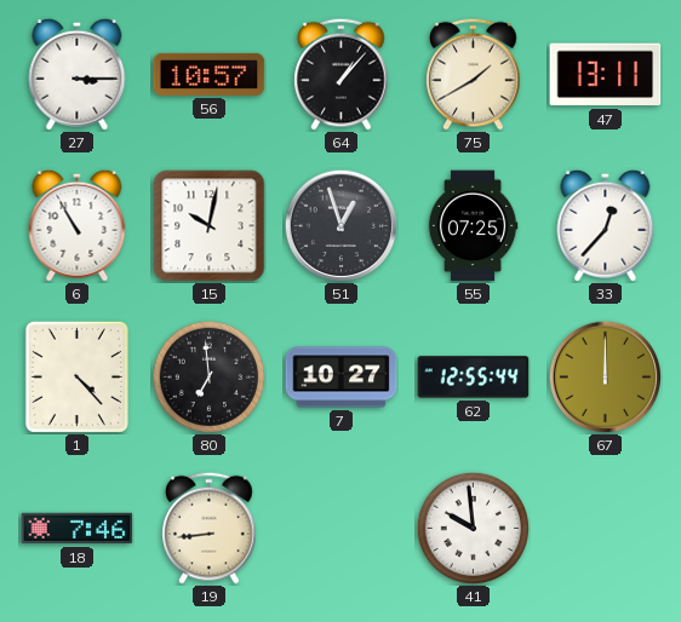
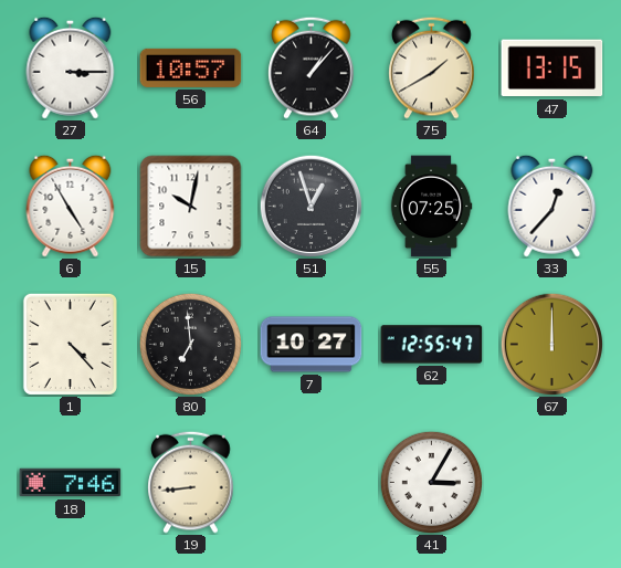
47: 13:11 -> 13:15 (552, 69)
6: 10:55 -> 4:55 (71, 206)
62: 12:55:44 -> 12:55:47 (432, 345)
41: 9:59 -> 3:05 (431, 482)
